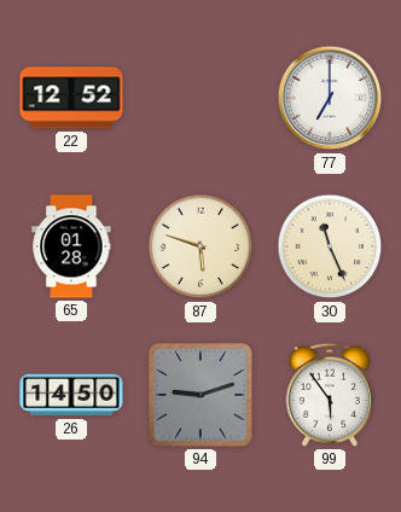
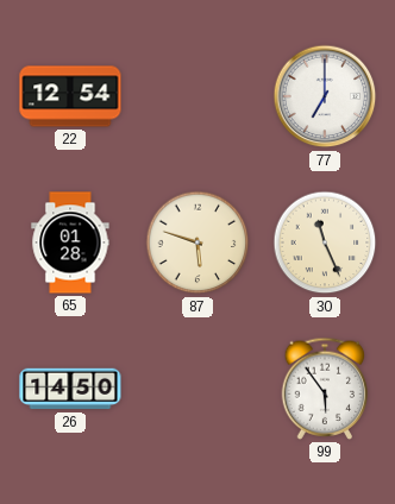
22: 12:52 -> 12:54 (70, 96)
94: 9:12 -> none (200, 395)
